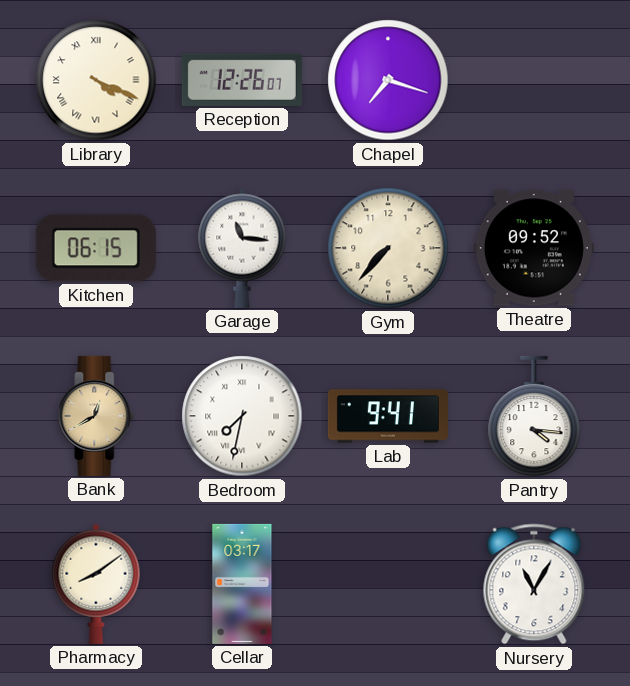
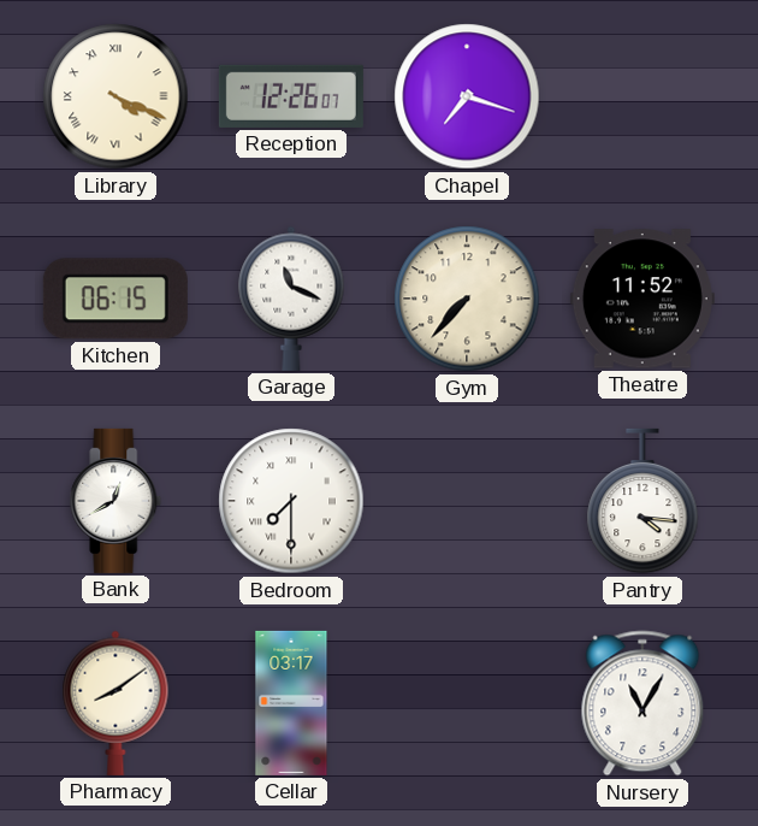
Garage: 11:16 -> 11:19 (291, 299)
Theatre: 09:52 -> 11:52 (642, 299)
Bank dial: champagne -> white (116, 501)
Bedroom: 7:32 -> 7:30 (291, 501)
Lab: 9:41 -> none (388, 416)
